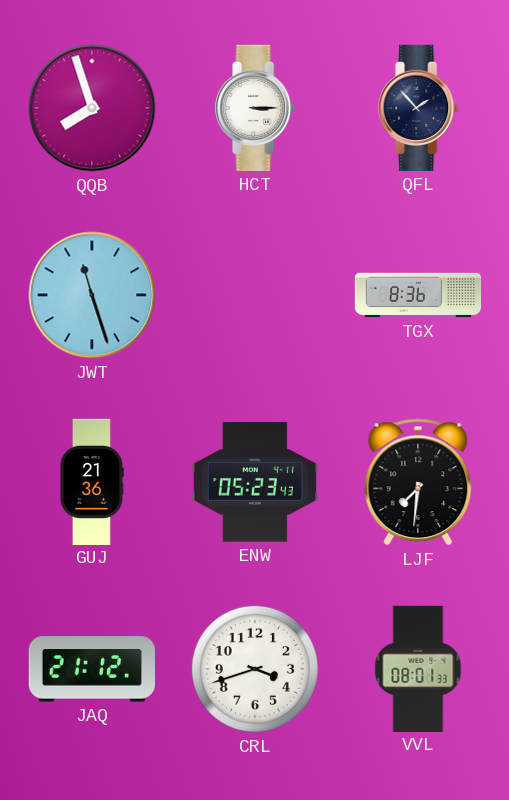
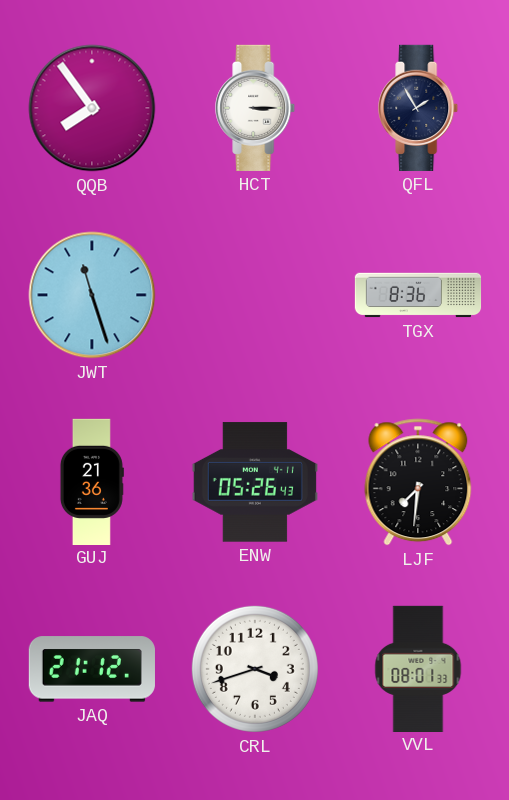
QQB: 7:57 -> 7:54 (92, 108)
QFL: 1:53 -> 1:55 (419, 108)
ENW: 05:23 -> 05:26 (255, 482)
